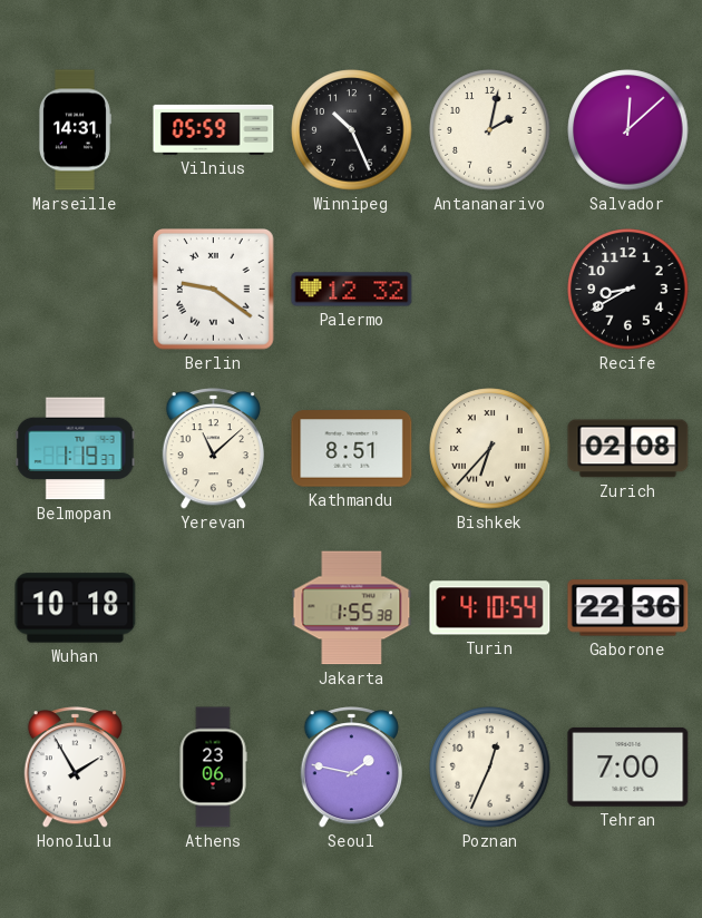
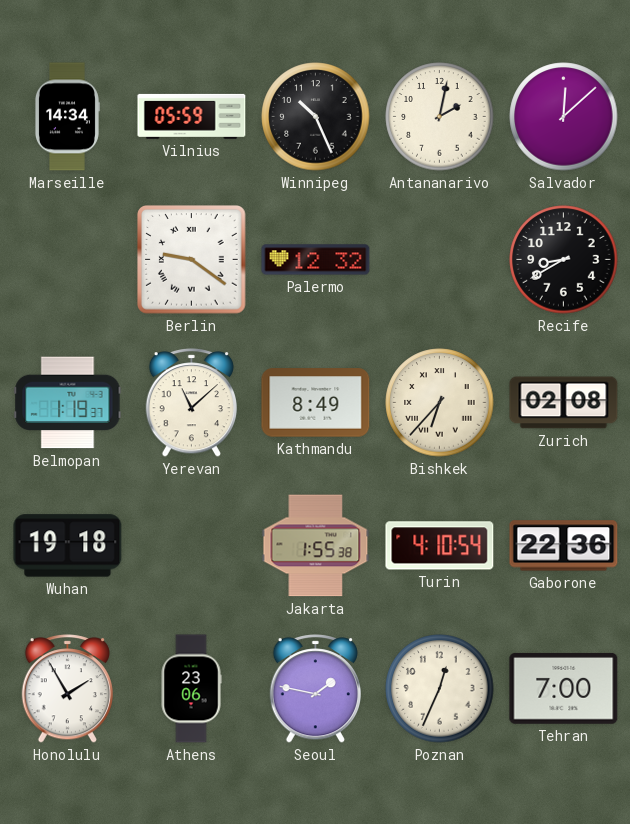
Marseille: 14:31 -> 14:34 (67, 117)
Kathmandu: 8:51 -> 8:49 (316, 403)
Wuhan: 10:18 -> 19:18 (68, 546)
